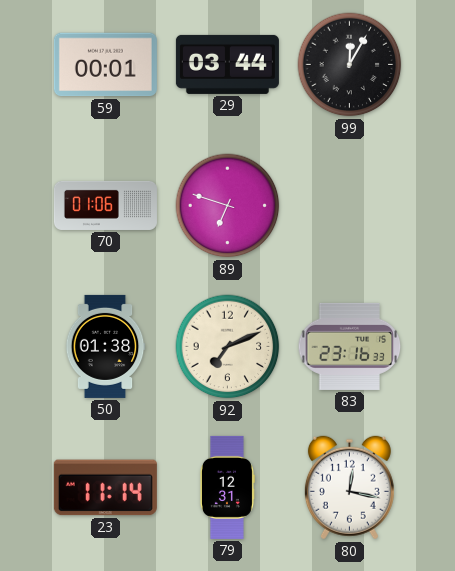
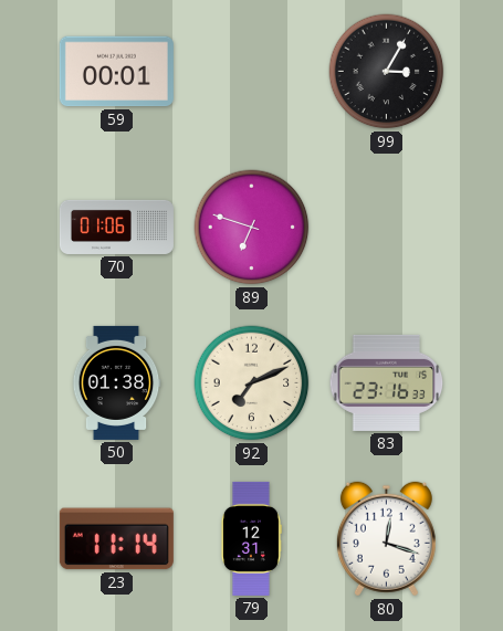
29: 03:44 -> none (227, 64)
99: 12:05 -> 3:05 (387, 72)
80: 12:17 -> 12:18 (386, 539)
